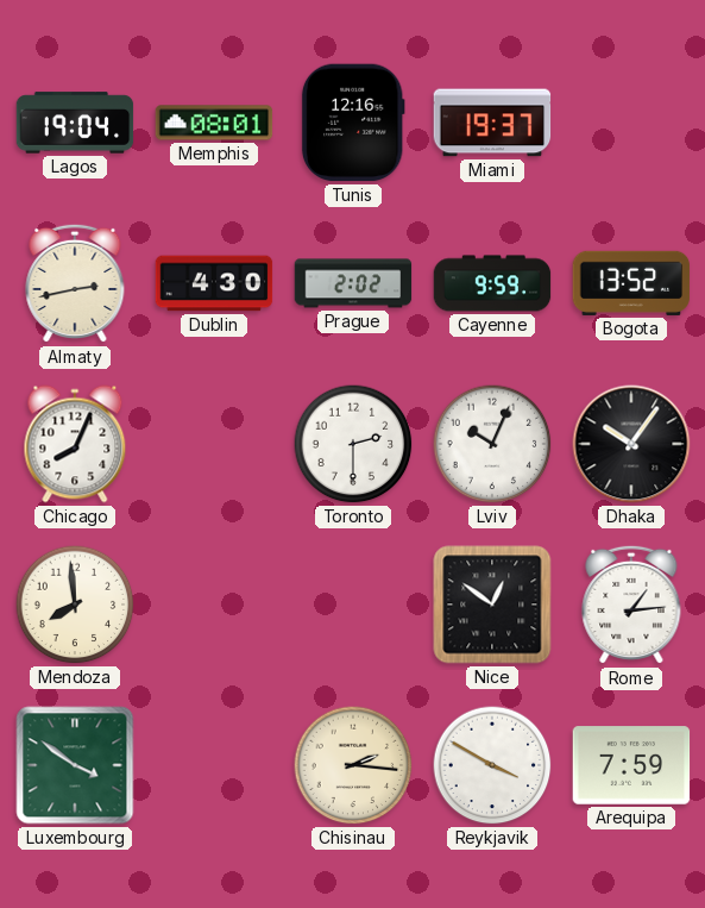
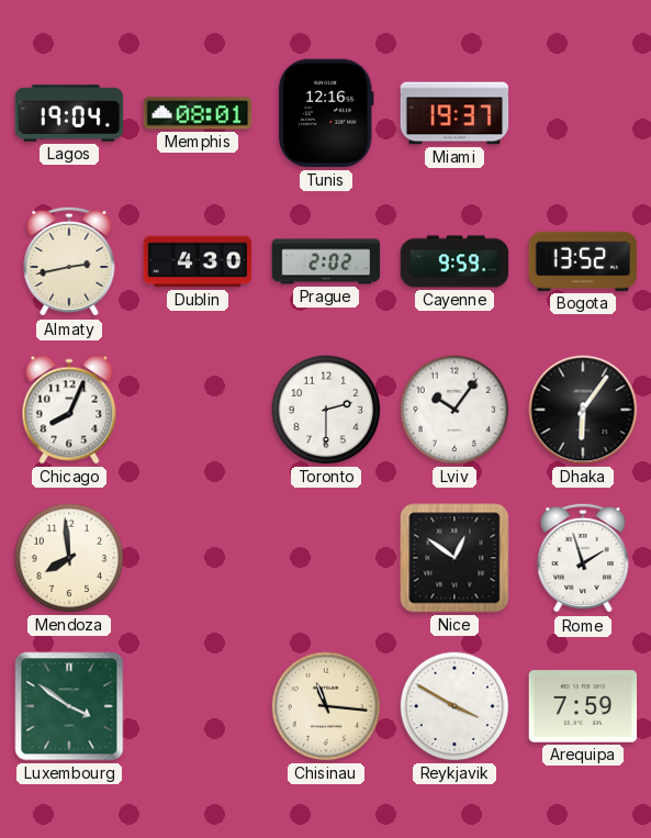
Lviv: 10:04 -> 10:06 (454, 410)
Dhaka: 10:06 -> 6:06 (583, 410)
Rome: 1:14 -> 1:57 (583, 558)
Chisinau: 2:16 -> 11:16 (326, 706)
